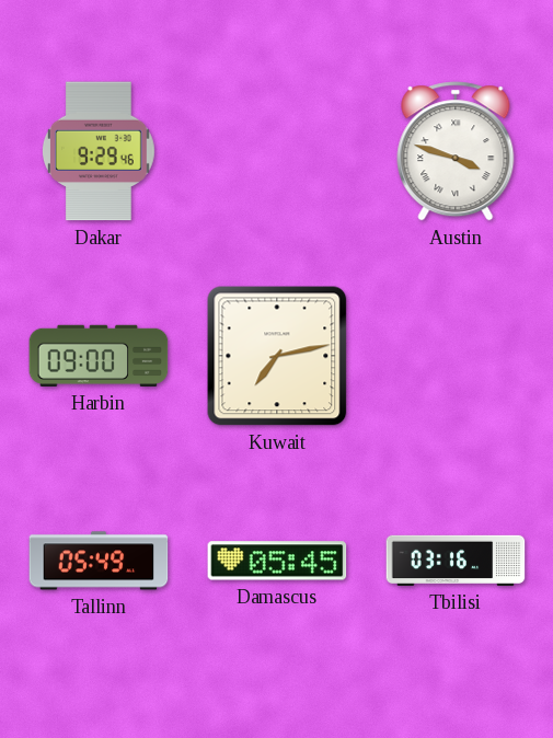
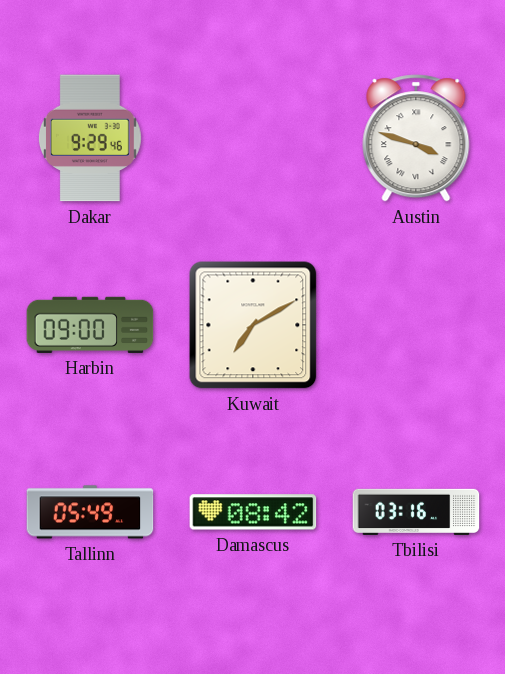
Kuwait: 7:13 -> 7:10 (253, 325)
Damascus: 05:45 -> 08:42 (253, 512)
